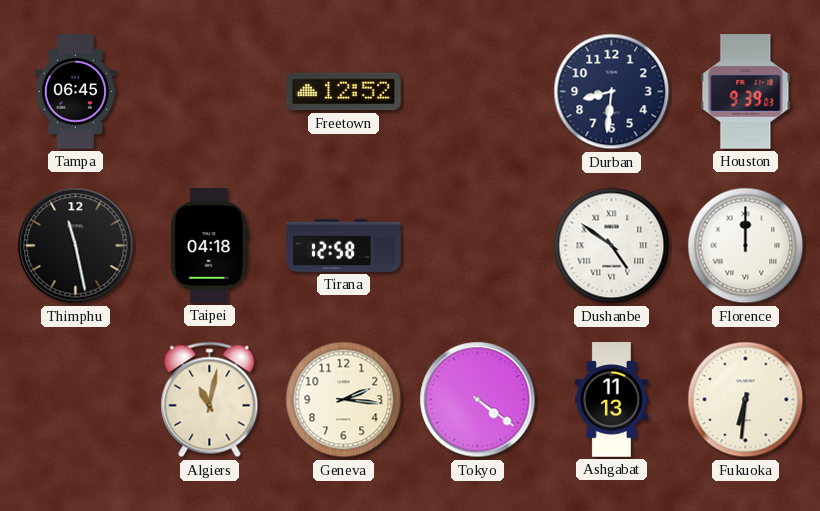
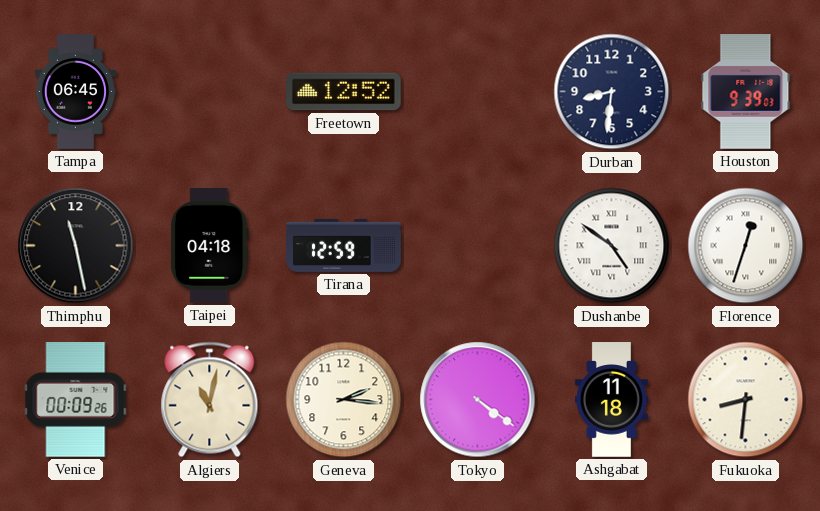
Tirana: 12:58 -> 12:59 (344, 245)
Florence: 12:00 -> 12:33 (746, 246)
Venice: none -> 00:09 (76, 400)
Ashgabat: 11:13 -> 11:18 (611, 400)
Fukuoka: 6:31 -> 8:31 (746, 400)
